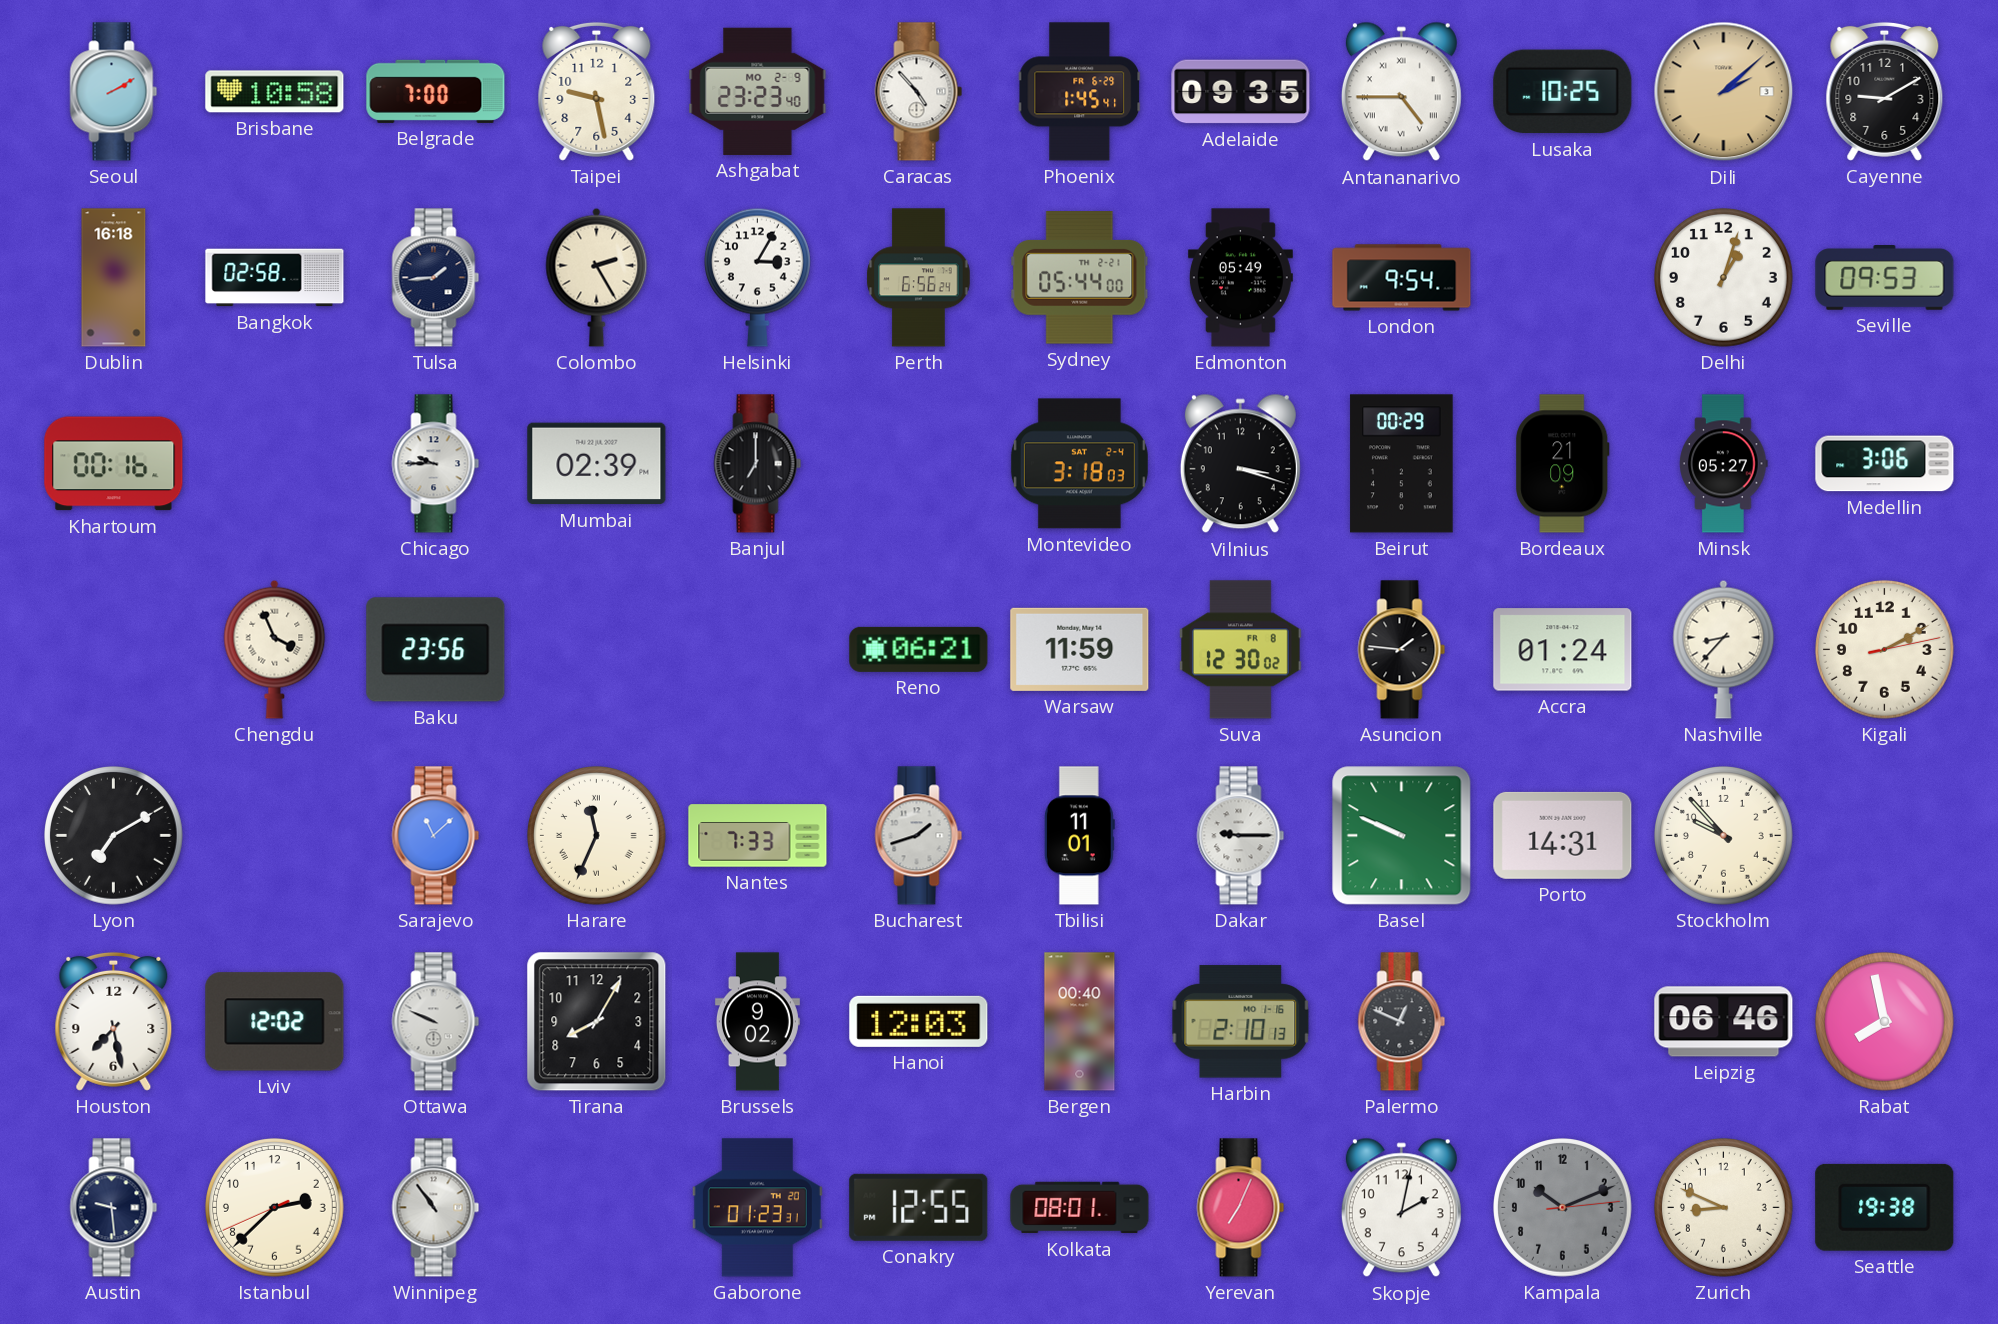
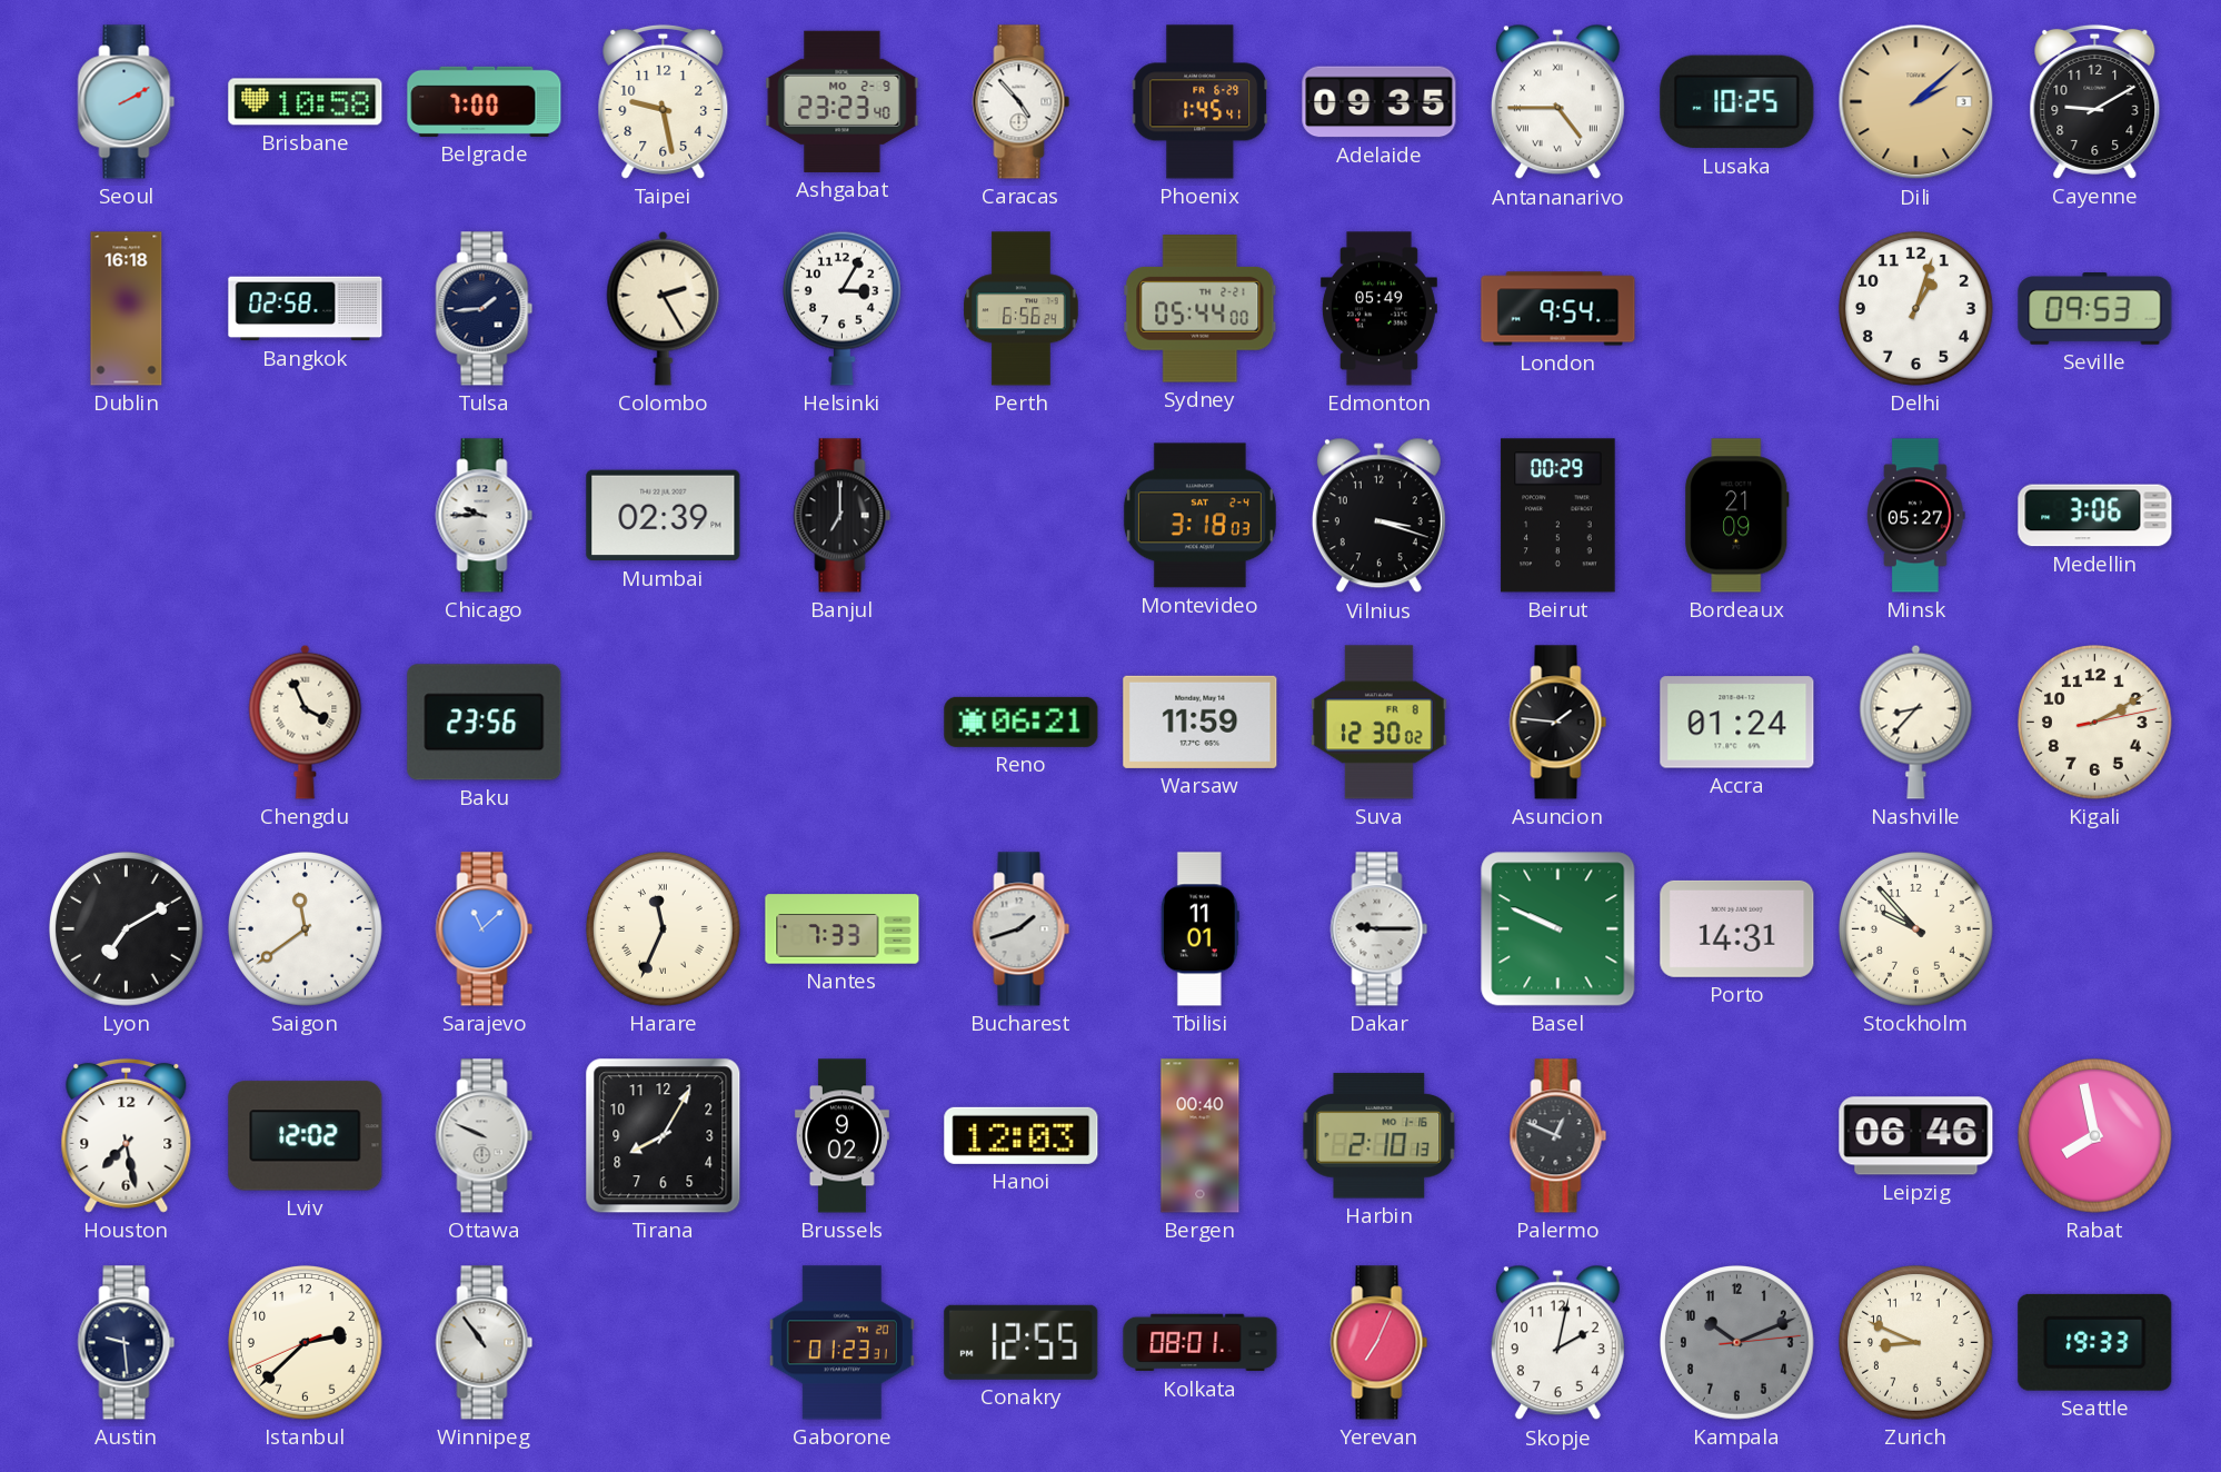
Khartoum: 00:16 -> none (114, 464)
Saigon: none -> 11:39 (306, 929)
Seattle: 19:38 -> 19:33 (2095, 1342)
